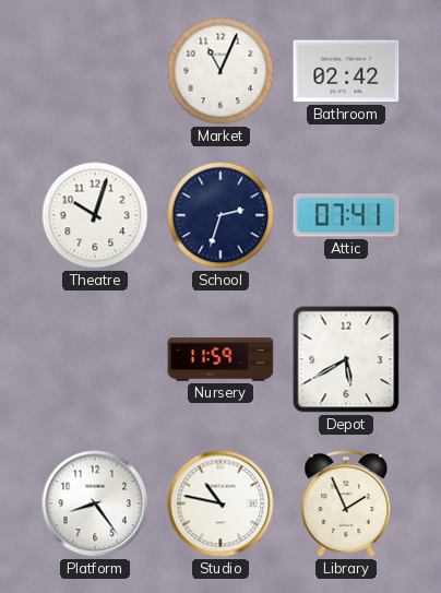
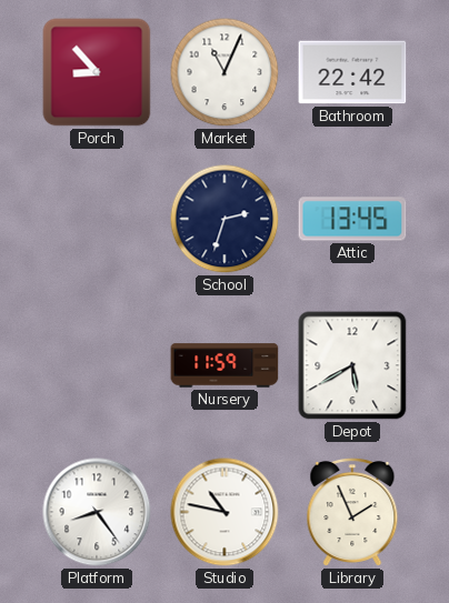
Porch: none -> 8:53 (97, 72)
Bathroom: 02:42 -> 22:42 (352, 72)
Theatre: 10:03 -> none (95, 215)
Attic: 07:41 -> 13:45 (352, 219)
